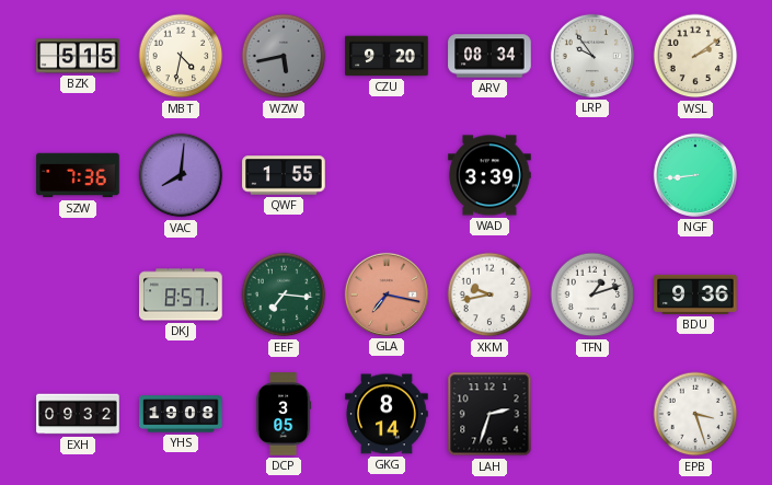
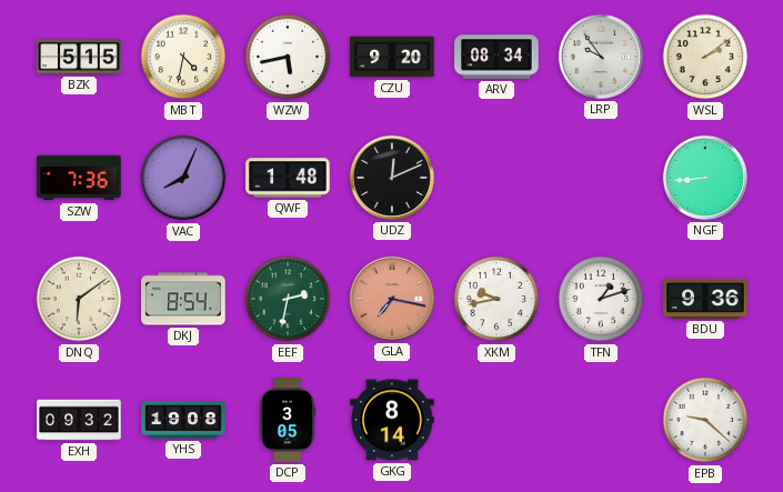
WZW dial: grey -> white (288, 57)
VAC: 8:01 -> 8:04 (183, 178)
QWF: 1:55 -> 1:48 (288, 178)
UDZ: none -> 12:11 (392, 178)
WAD: 3:39 -> none (489, 175)
DNQ: none -> 6:09 (79, 299)
DKJ: 8:57 -> 8:54 (183, 299)
EEF: 7:16 -> 2:32 (288, 299)
LAH: 2:33 -> none (489, 414)
EPB: 3:27 -> 9:22 (705, 420)
